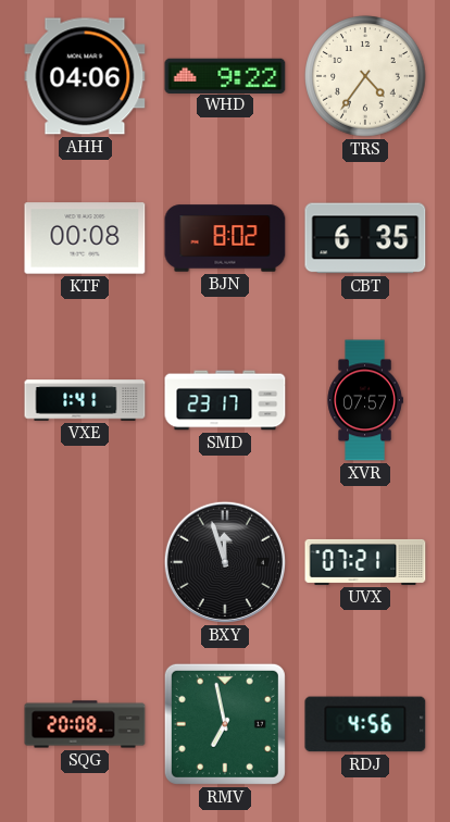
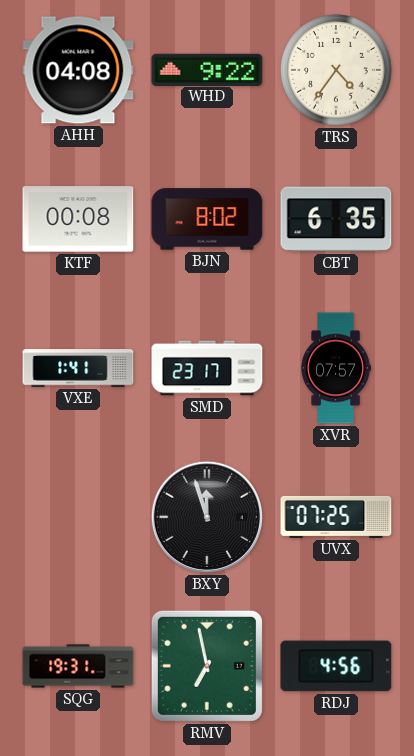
AHH: 04:06 -> 04:08 (78, 70)
UVX: 07:21 -> 07:25 (336, 517)
SQG: 20:08 -> 19:31 (78, 666)
